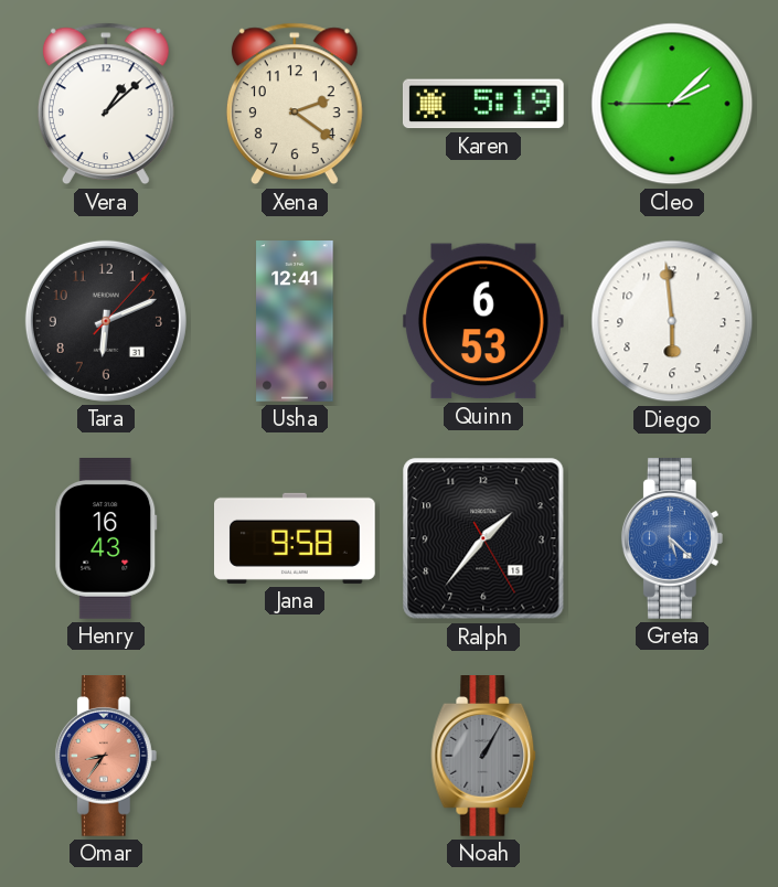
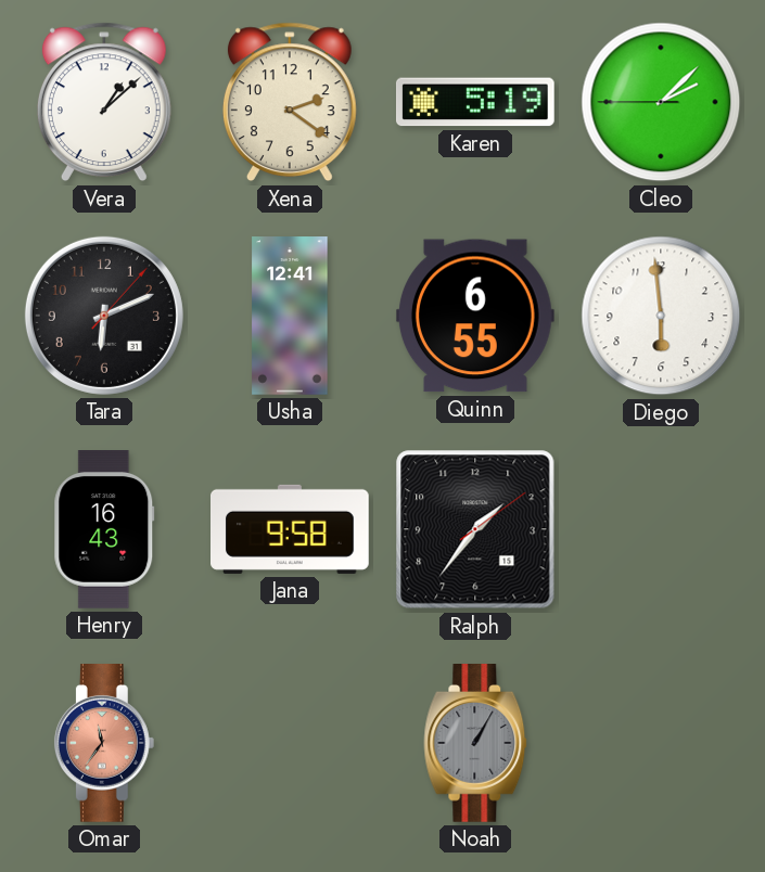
Quinn: 6:53 -> 6:55 (475, 316)
Ralph: 1:36:25 -> 1:36:09 (475, 529)
Greta: 5:22 -> none (672, 539)
Omar: 8:36 -> 11:36 (104, 744)
